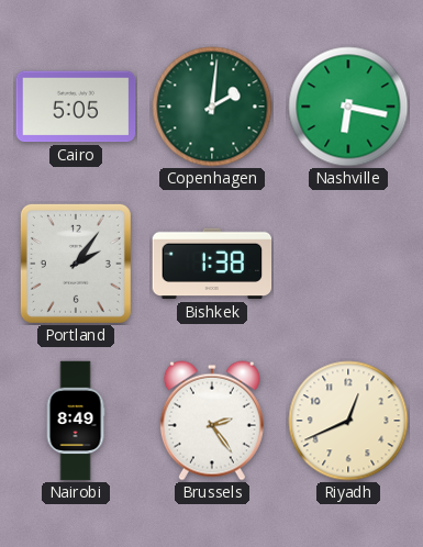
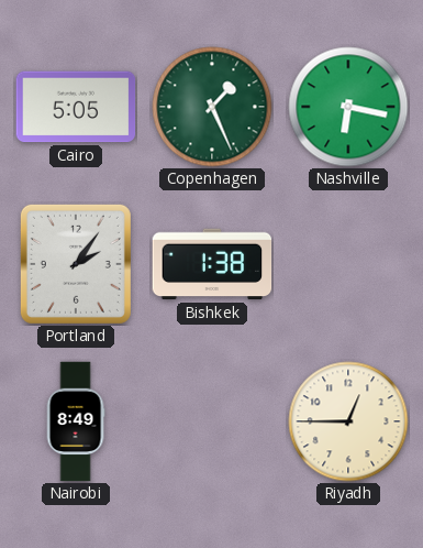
Copenhagen: 2:01 -> 1:26 (212, 107)
Brussels: 2:24 -> none (212, 421)
Riyadh: 12:41 -> 12:45 (348, 421)
